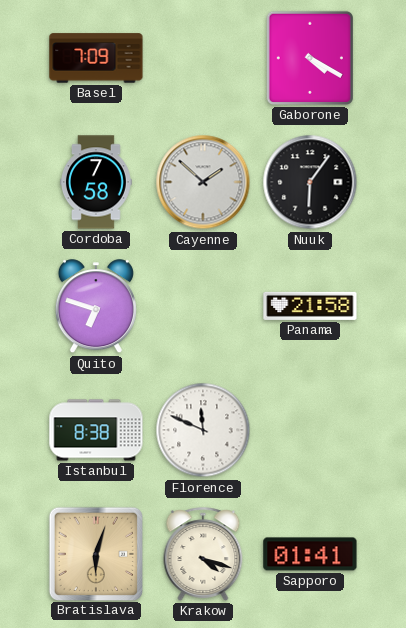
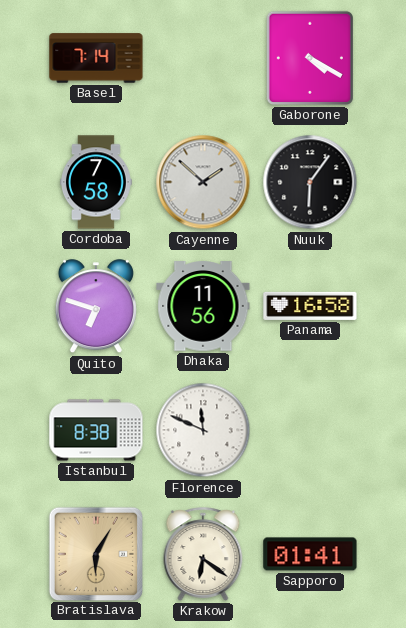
Basel: 7:09 -> 7:14 (96, 58)
Dhaka: none -> 11:56 (203, 306)
Panama: 21:58 -> 16:58 (310, 306)
Bratislava: 6:03 -> 6:05 (95, 553)
Krakow: 4:18 -> 6:21 (203, 554)
